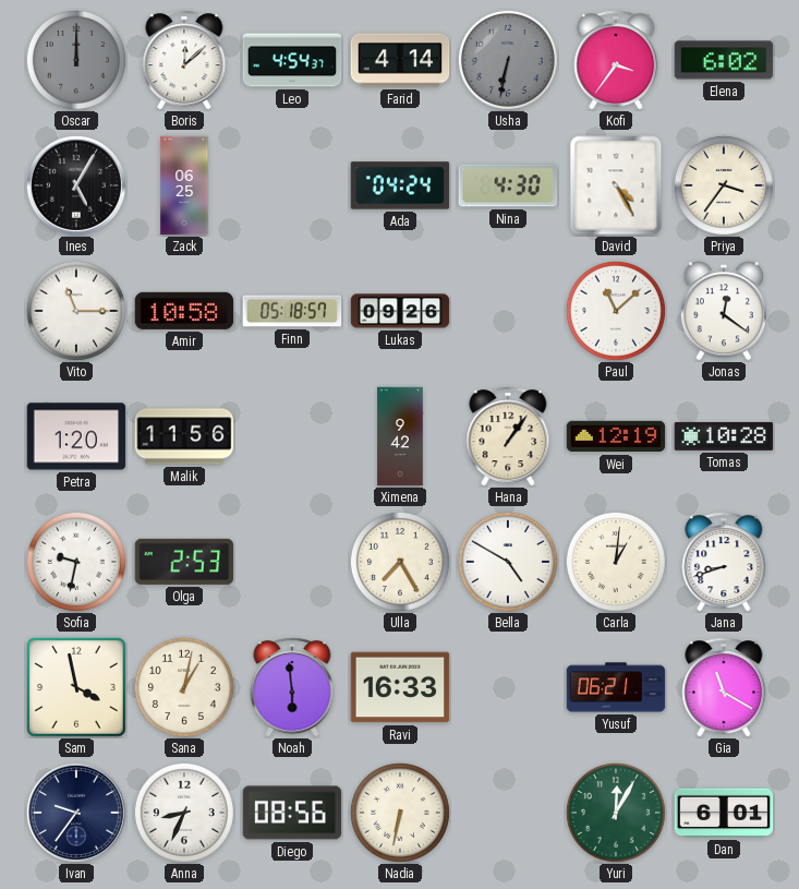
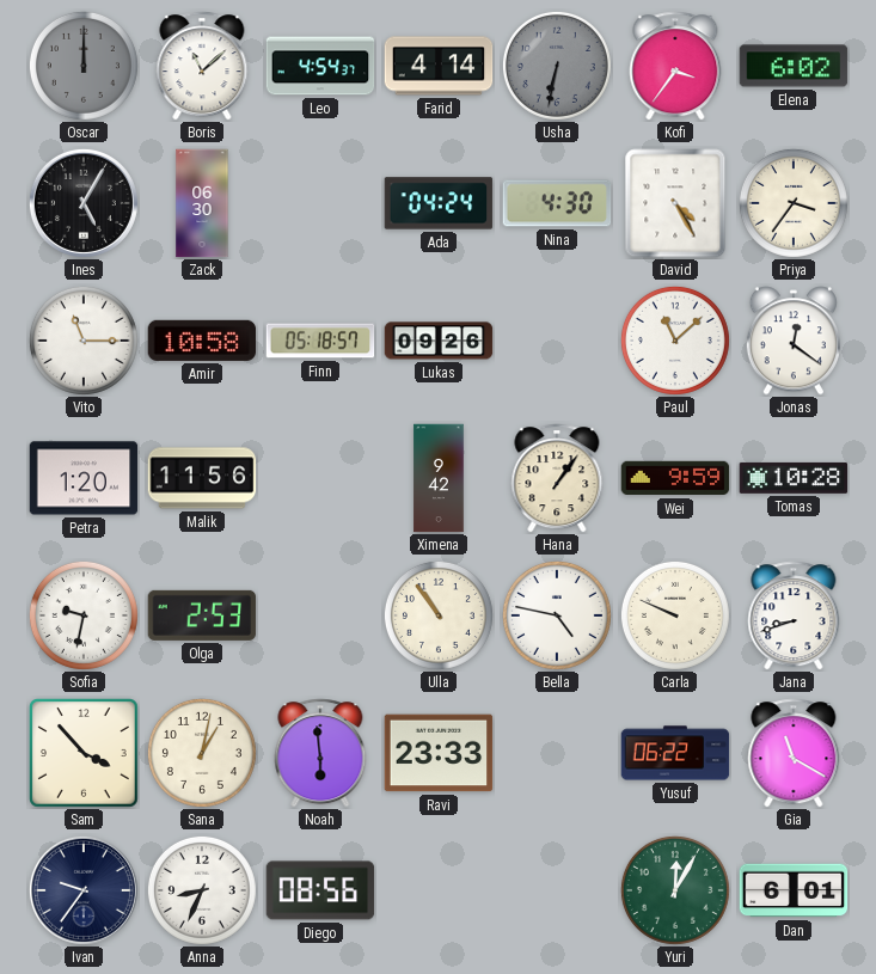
Boris: 12:08 -> 11:08 (202, 66)
Zack: 06:25 -> 06:30 (202, 203)
Wei: 12:19 -> 9:59 (675, 478)
Ulla: 7:25 -> 10:54 (439, 615)
Bella: 4:50 -> 4:47 (557, 615)
Carla: 1:01 -> 9:49 (675, 615)
Sam: 3:58 -> 3:53 (85, 754)
Ravi: 16:33 -> 23:33 (439, 753)
Yusuf: 06:21 -> 06:22 (675, 753)
Nadia: 6:32 -> none (400, 813)
